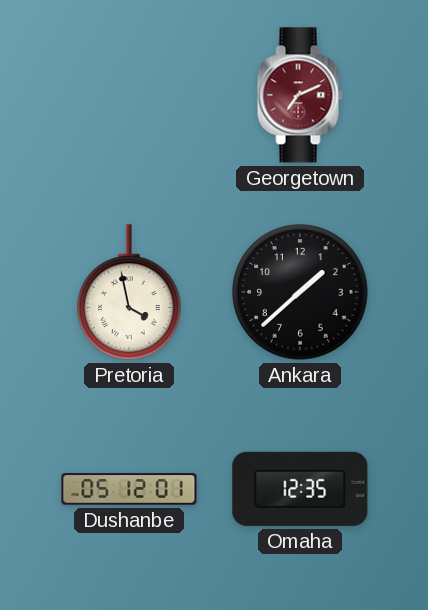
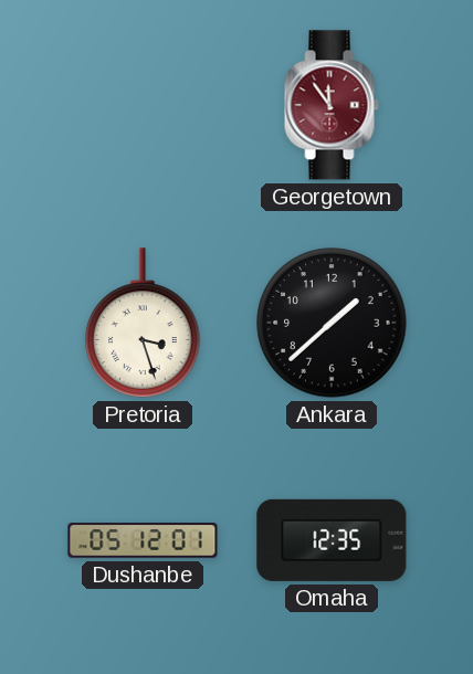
Georgetown: 7:11 -> 11:54 (332, 105)
Pretoria: 3:58 -> 3:27 (143, 323)
